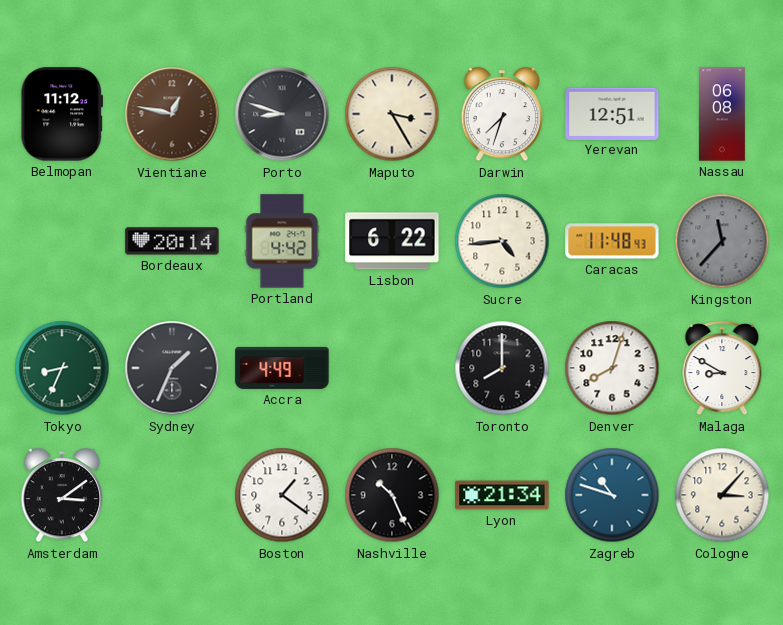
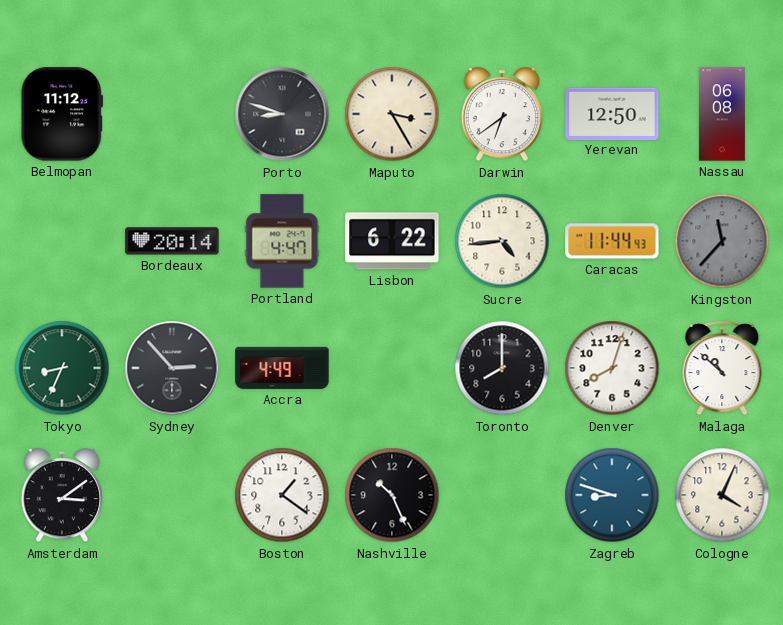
Vientiane: 12:47 -> none (172, 114)
Darwin: 7:33 -> 6:39 (502, 115)
Yerevan: 12:51 -> 12:50 (612, 113)
Portland: 4:42 -> 4:47 (282, 241)
Caracas: 11:48 -> 11:44 (612, 241)
Sydney: 1:34 -> 2:53 (172, 368)
Malaga: 8:50 -> 10:52 (722, 369)
Lyon: 21:34 -> none (502, 495)
Zagreb: 10:48 -> 8:48 (612, 495)
Cologne: 3:07 -> 4:04 (722, 495)
